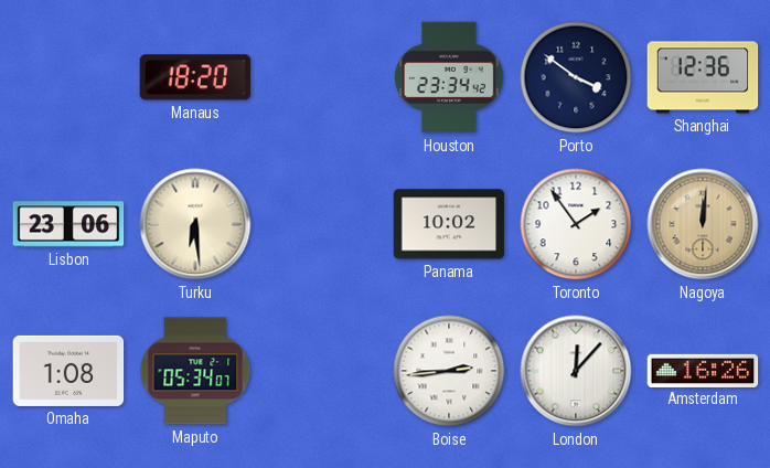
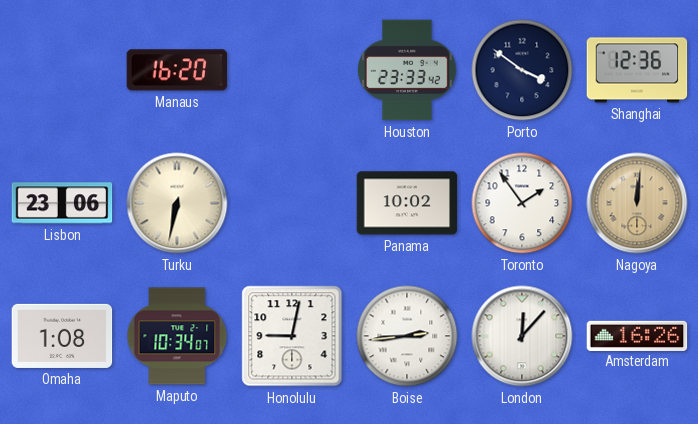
Manaus: 18:20 -> 16:20 (177, 70)
Houston: 23:34 -> 23:33 (407, 70)
Turku: 6:29 -> 6:32 (177, 203)
Maputo: 05:34 -> 10:34 (177, 336)
Honolulu: none -> 9:02 (292, 336)
